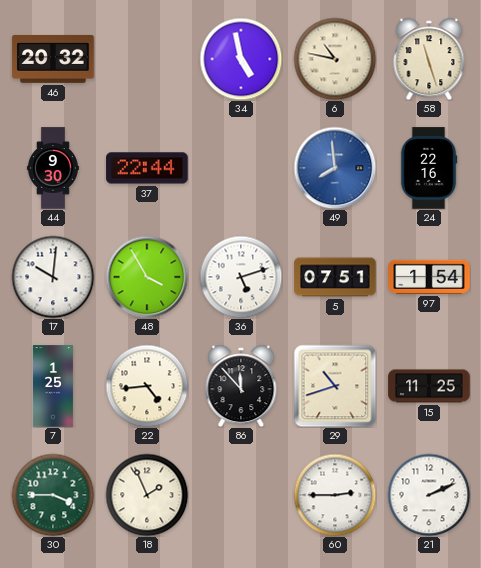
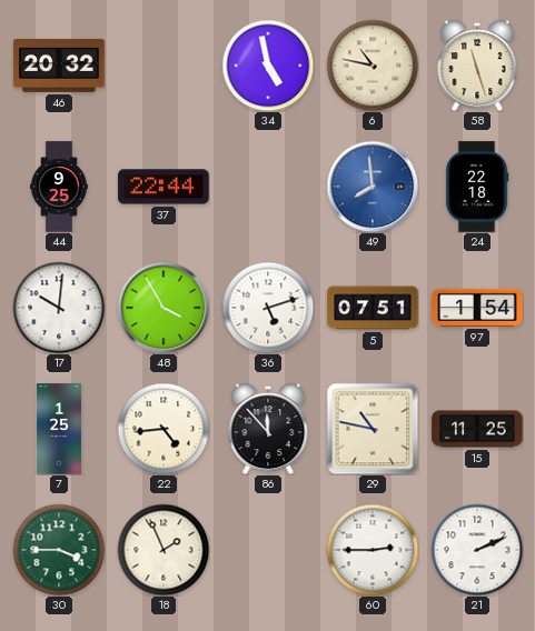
44: 9:30 -> 9:25 (59, 187)
24: 22:16 -> 22:18 (477, 187)
29: 10:42 -> 10:47 (373, 429)
